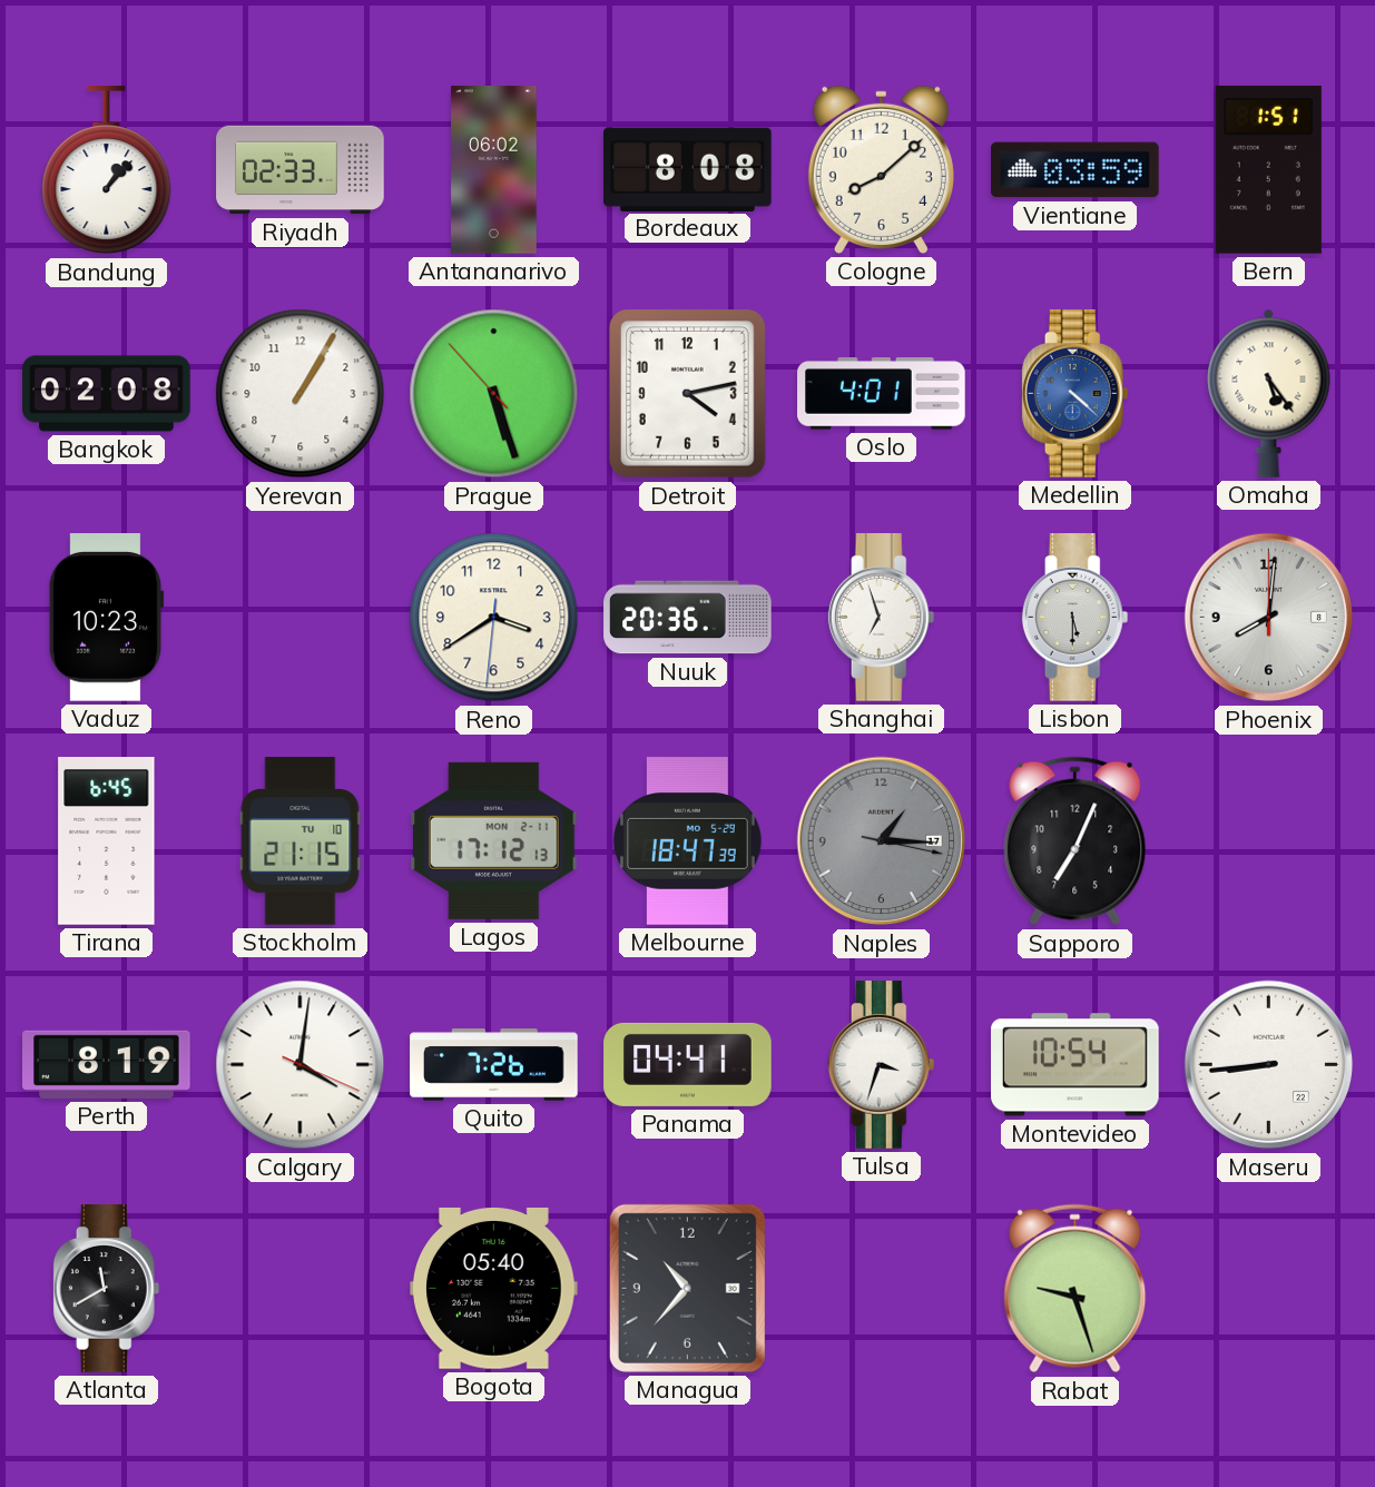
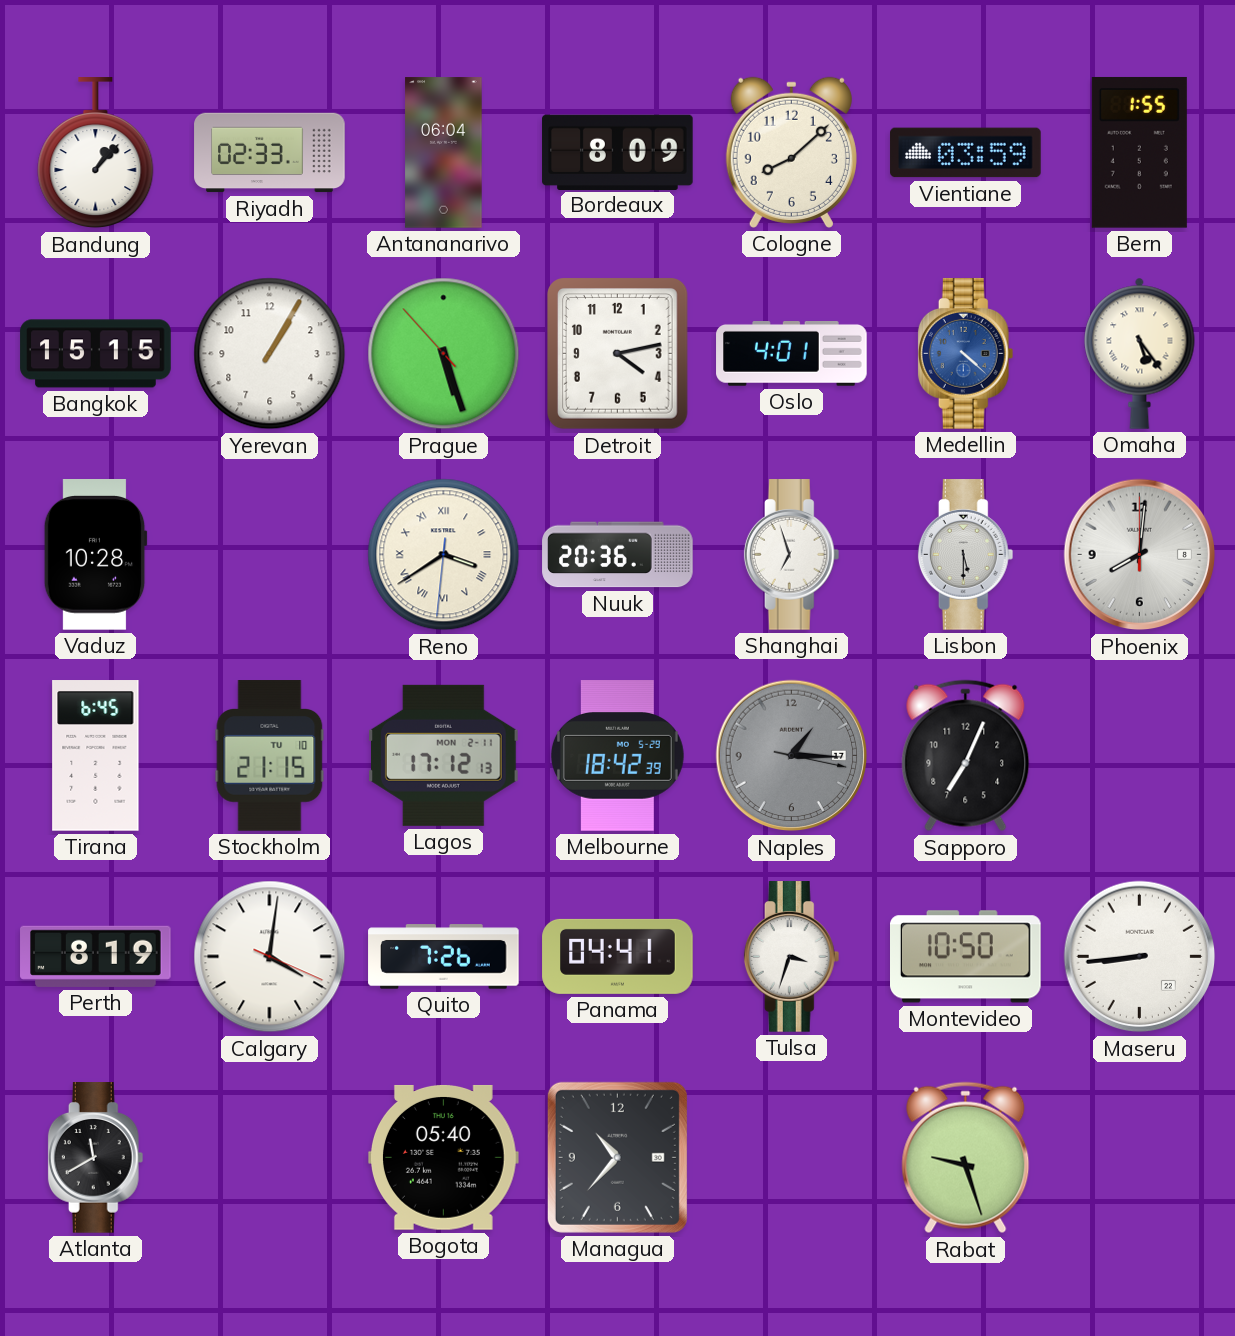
Antananarivo: 06:02 -> 06:04 (444, 153)
Bordeaux: 8:08 -> 8:09 (618, 152)
Bern: 1:51 -> 1:55 (1139, 152)
Bangkok: 02:08 -> 15:15 (96, 354)
Vaduz: 10:23 -> 10:28 (95, 555)
Reno numerals: Arabic -> Roman (444, 555)
Melbourne: 18:47 -> 18:42 (617, 756)
Montevideo: 10:54 -> 10:50 (966, 957)
